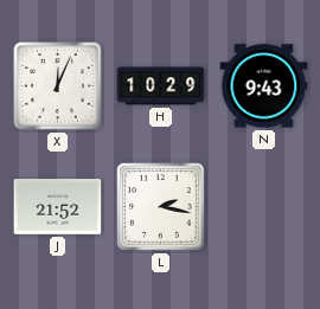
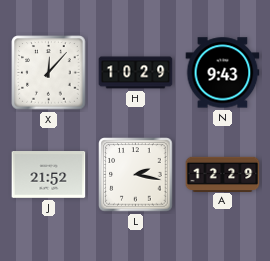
X: 12:04 -> 12:07 (49, 73)
A: none -> 12:29 (223, 174)
